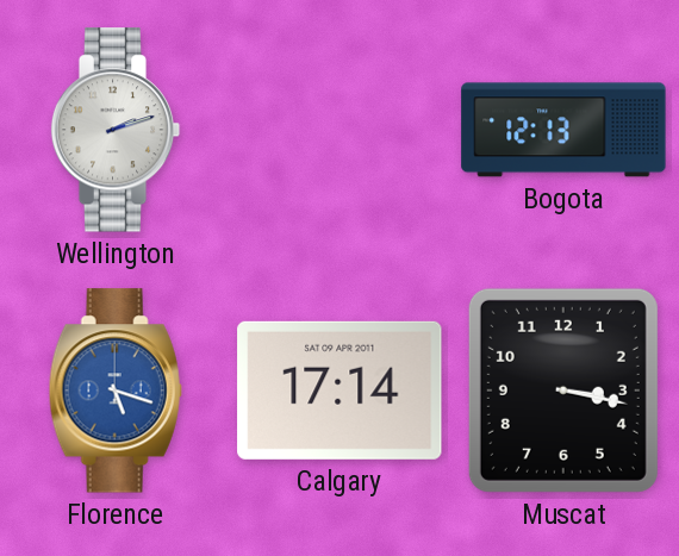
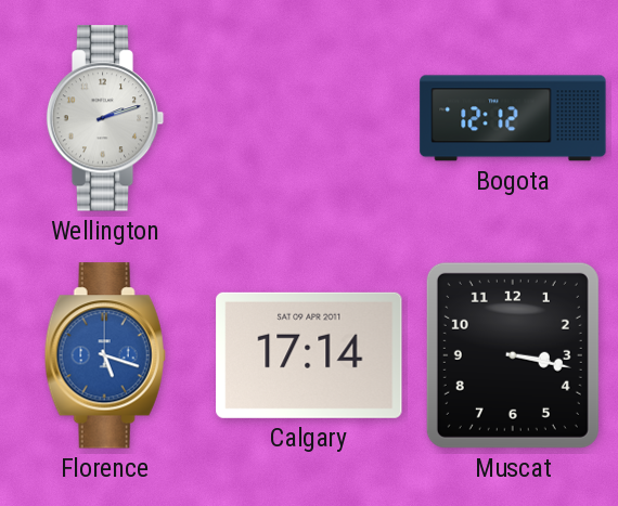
Bogota: 12:13 -> 12:12 (513, 118)
